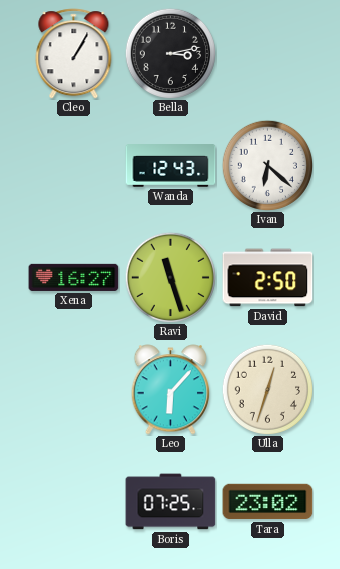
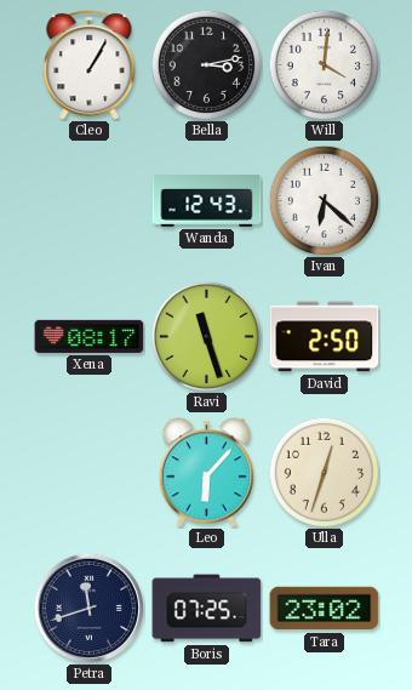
Will: none -> 4:01 (324, 64)
Xena: 16:27 -> 08:17 (90, 336)
Petra: none -> 11:42 (88, 608)
